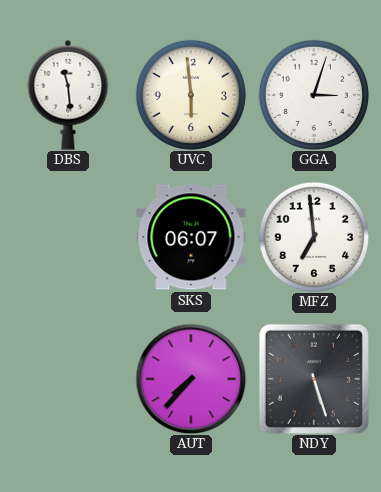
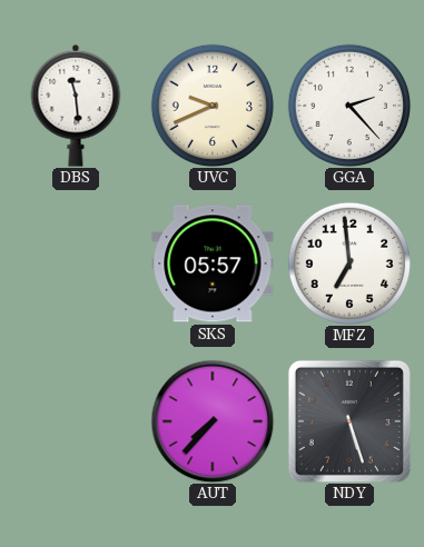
UVC: 5:59 -> 9:41 (213, 106)
GGA: 3:03 -> 2:23 (349, 106)
SKS: 06:07 -> 05:57 (213, 263)
